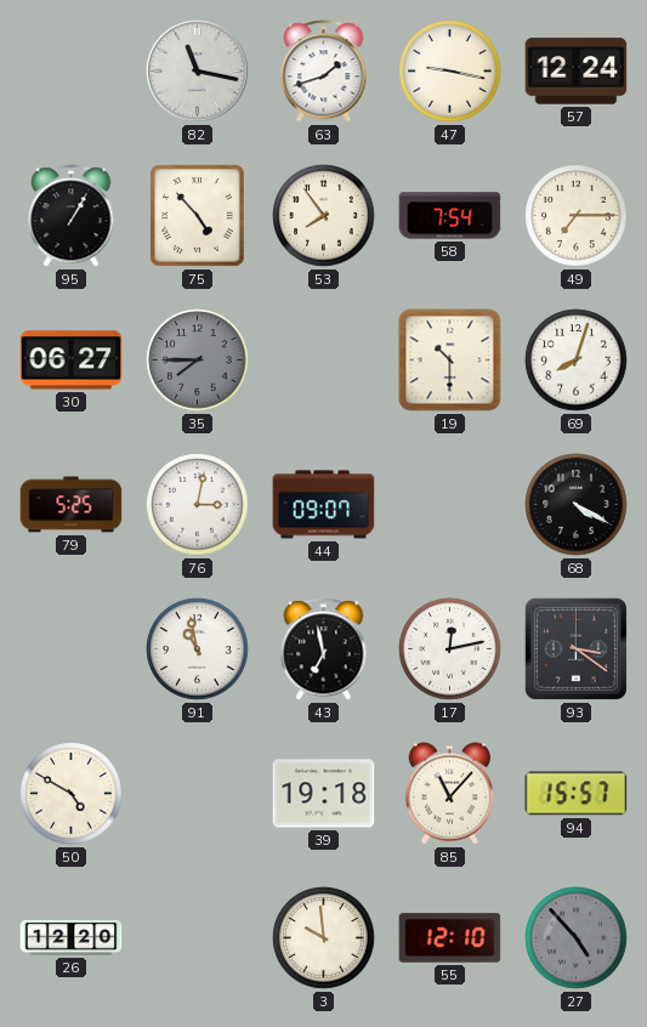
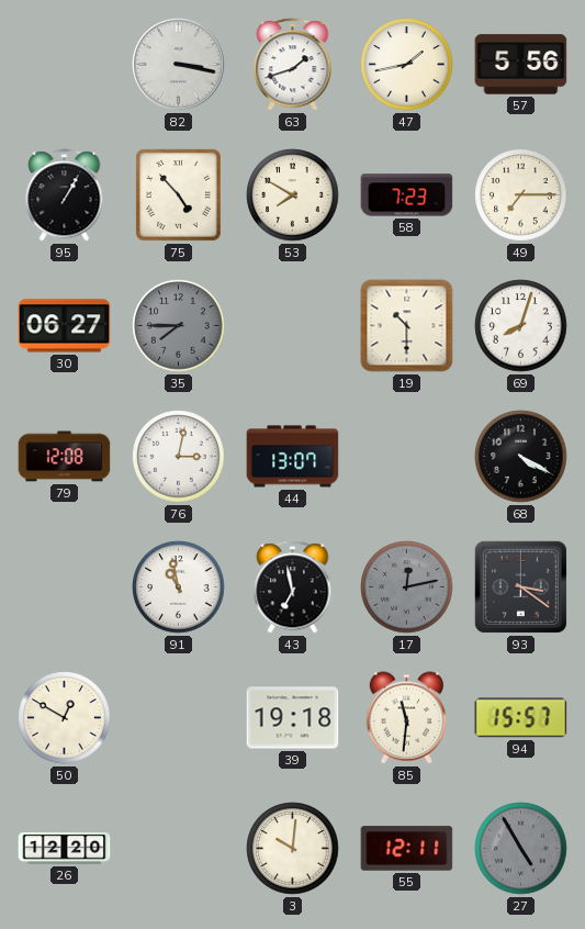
82: 11:17 -> 3:17 (179, 65)
47: 9:17 -> 1:43 (407, 65)
57: 12:24 -> 5:56 (521, 65)
53: 7:54 -> 7:50 (293, 195)
58: 7:54 -> 7:23 (407, 195)
79: 5:25 -> 12:08 (65, 457)
44: 09:07 -> 13:07 (293, 457)
17 dial: white -> grey (407, 587)
50: 4:50 -> 12:50 (65, 718)
85: 11:07 -> 11:31 (406, 718)
3: 9:59 -> 10:01 (293, 849)
55: 12:10 -> 12:11 (407, 849)
27: 4:53 -> 4:55 (521, 849)
